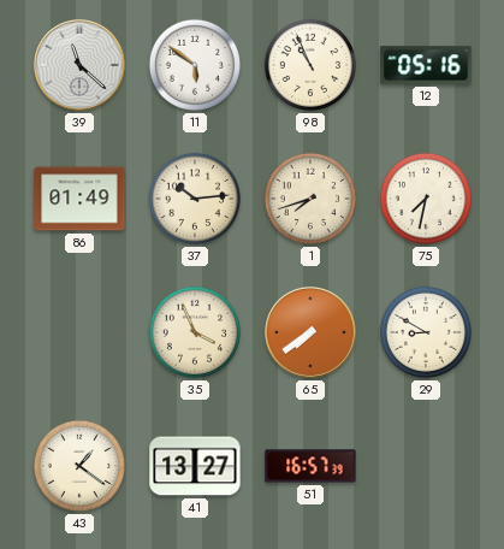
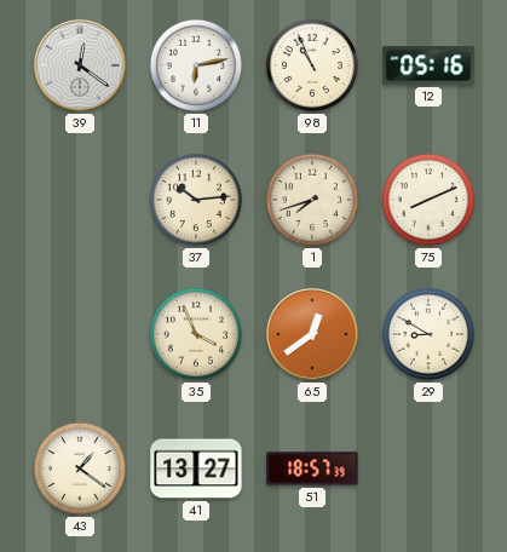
39: 11:22 -> 12:21 (81, 67)
11: 5:51 -> 6:13 (196, 65)
86: 01:49 -> none (79, 199)
75: 7:32 -> 8:11 (428, 200)
65: 7:39 -> 12:39 (313, 335)
51: 16:57 -> 18:57 (312, 468)
